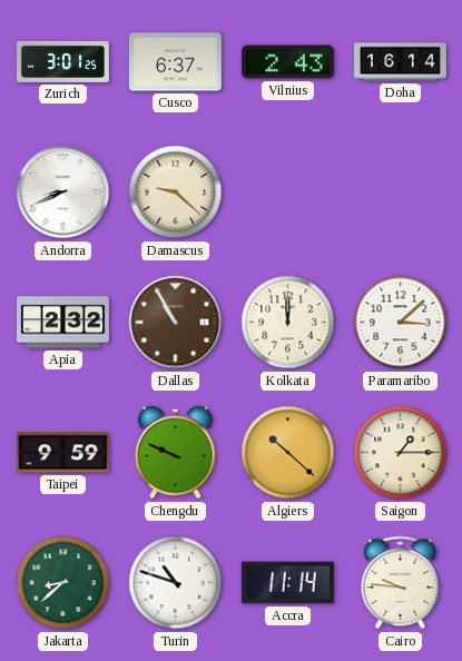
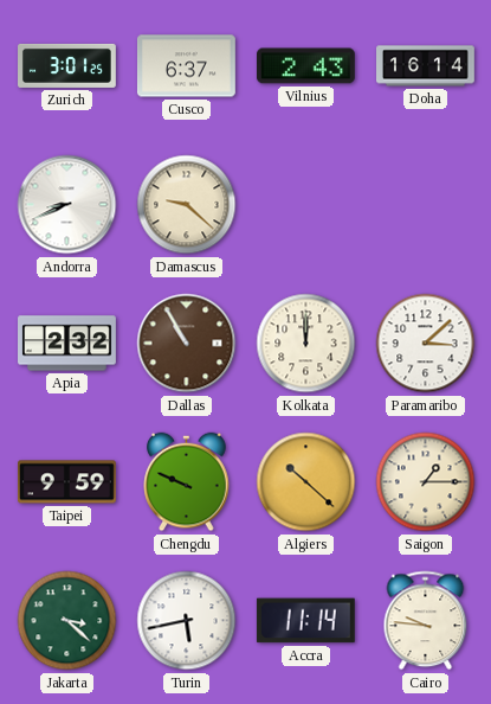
Jakarta: 8:38 -> 3:22 (67, 621)
Turin: 10:48 -> 5:43 (187, 621)
